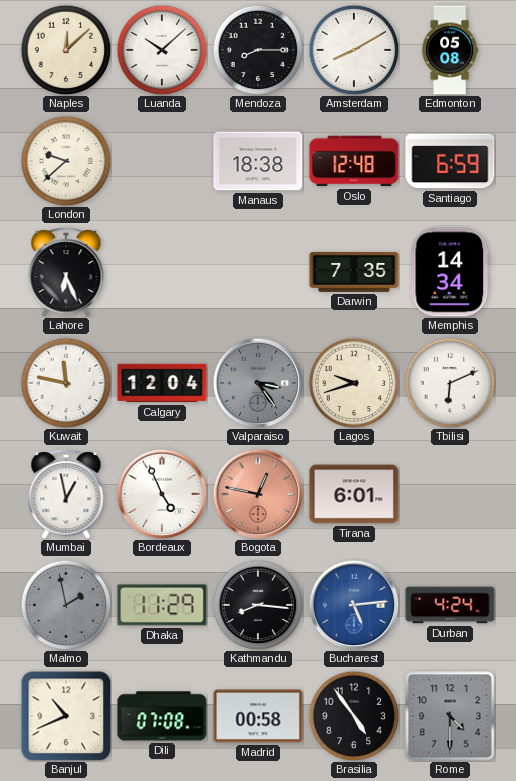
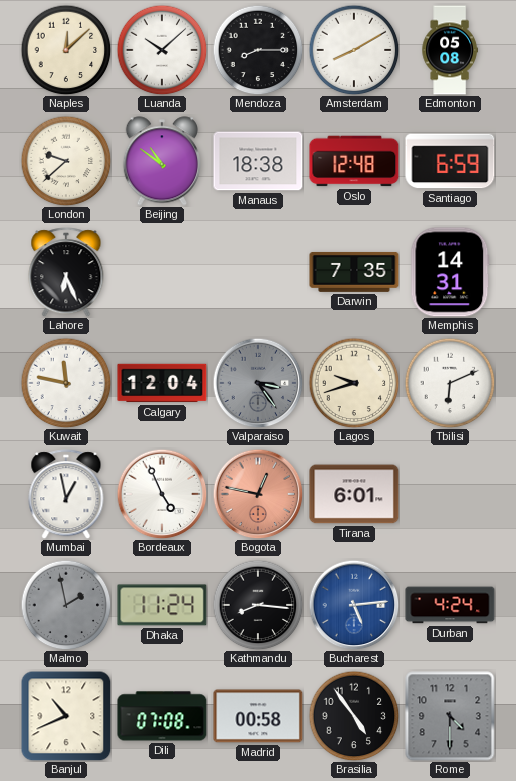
Beijing: none -> 10:51 (161, 161)
Memphis: 14:34 -> 14:31 (450, 272)
Dhaka: 11:29 -> 11:24 (162, 605)
